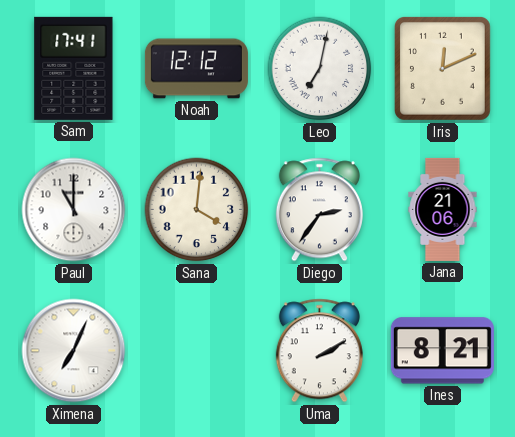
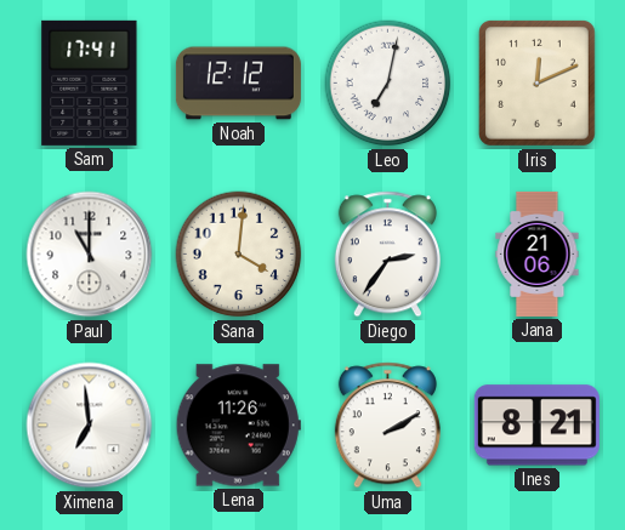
Ximena: 7:04 -> 6:59 (90, 426)
Lena: none -> 11:26 (238, 426)
